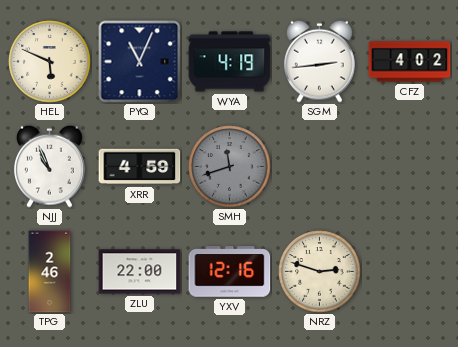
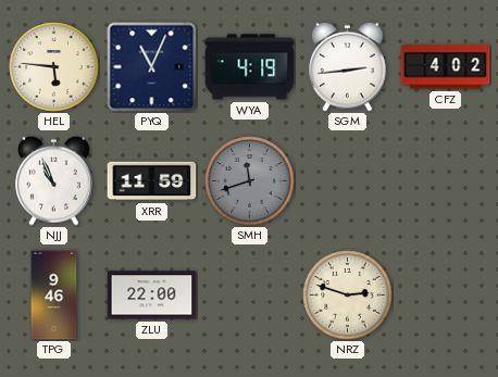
HEL: 5:49 -> 5:46 (54, 67)
XRR: 4:59 -> 11:59 (152, 181)
TPG: 2:46 -> 9:46 (54, 296)
YXV: 12:16 -> none (230, 272)
